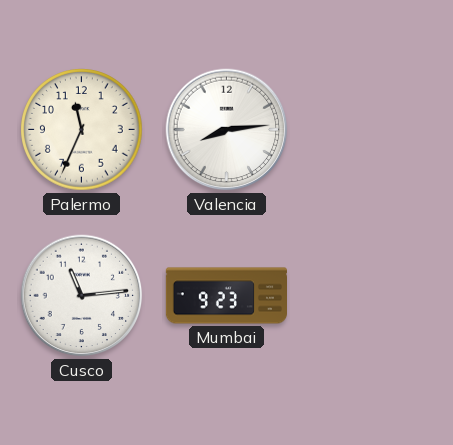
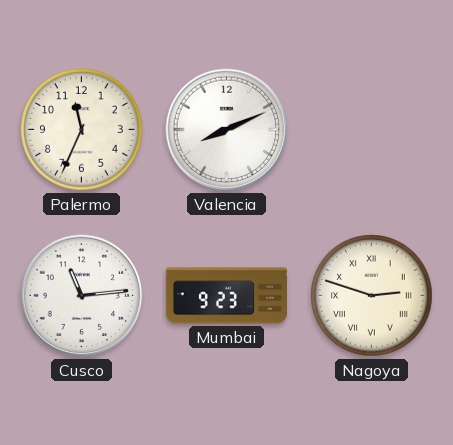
Valencia: 8:14 -> 8:11 (227, 130)
Nagoya: none -> 2:48 (372, 296)
